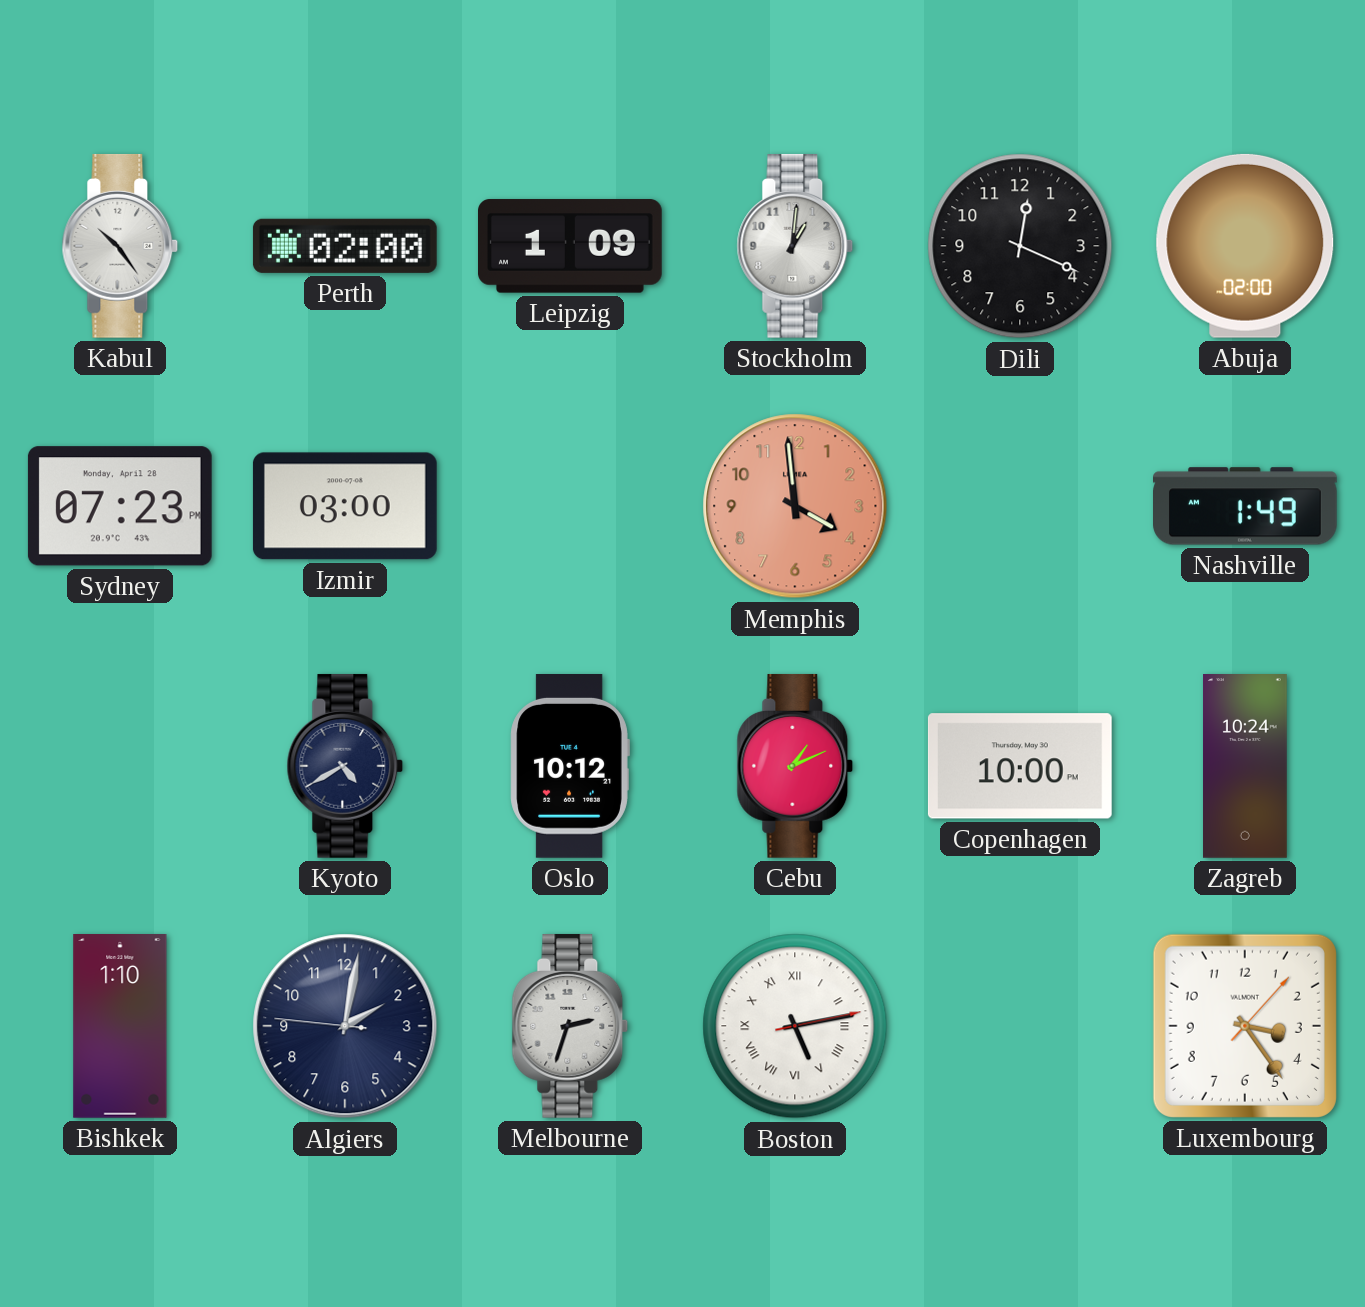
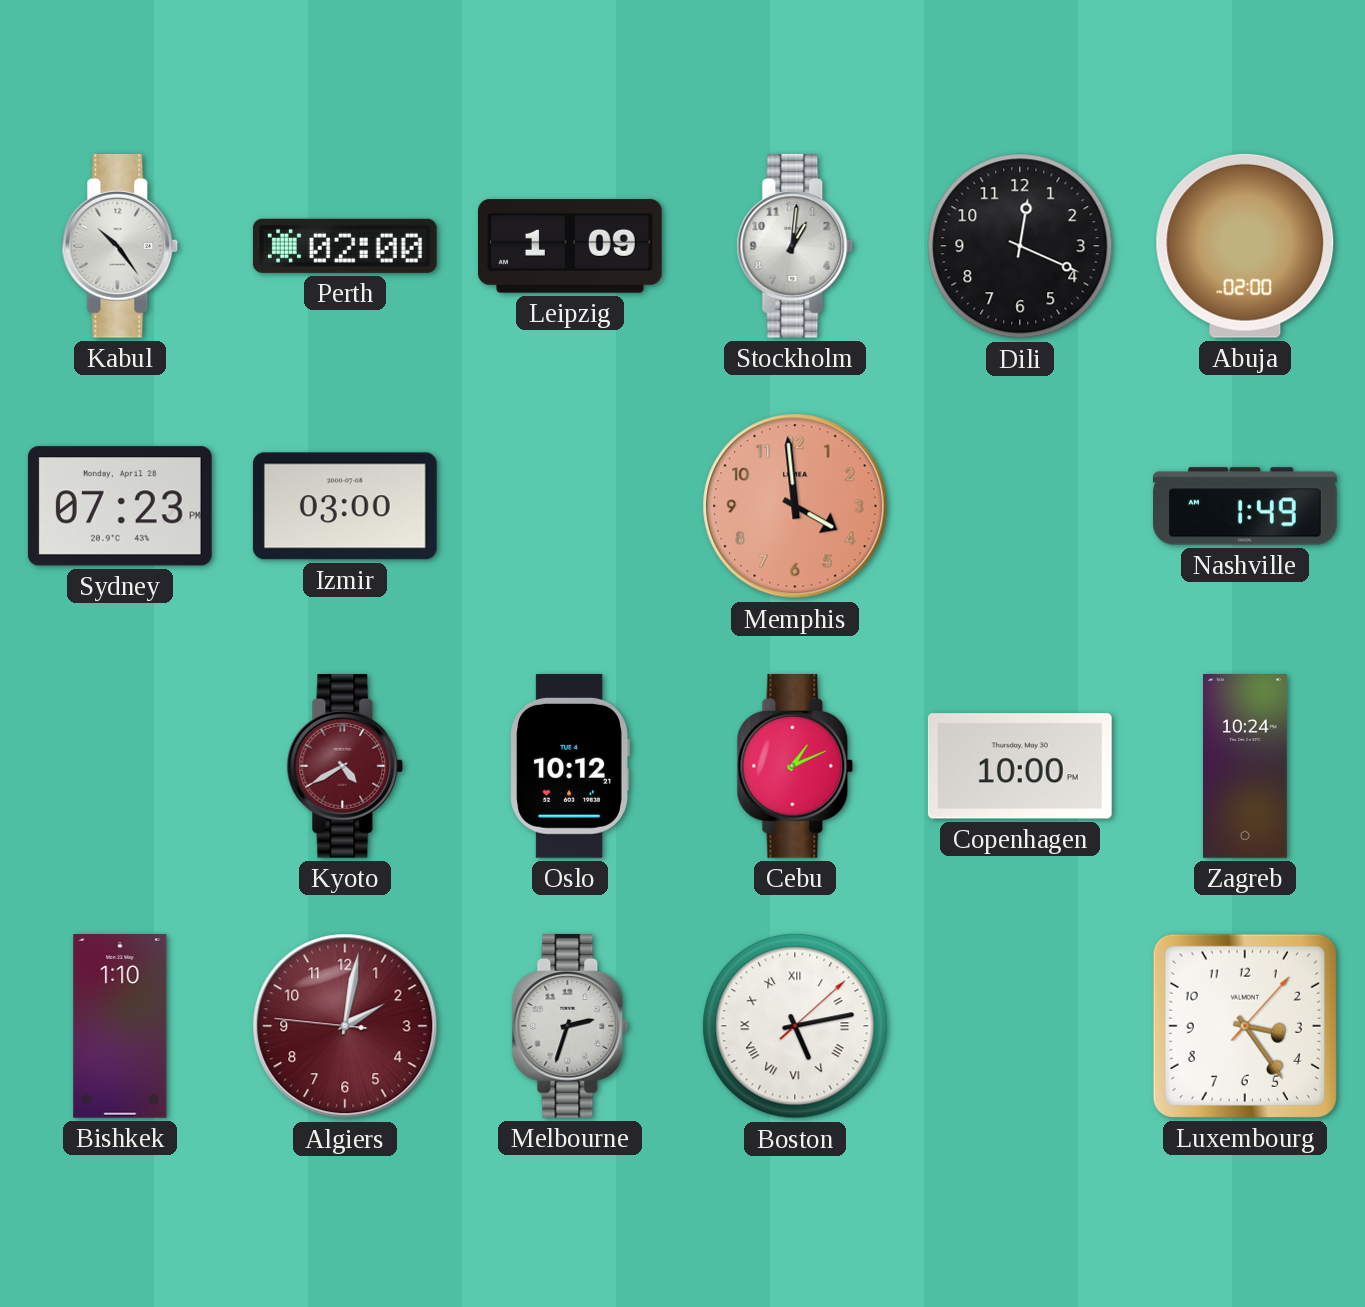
Kyoto dial: navy -> burgundy (345, 766)
Algiers dial: navy -> burgundy (345, 1026)
Boston: 5:13:13 -> 5:13:08 (795, 1026)
